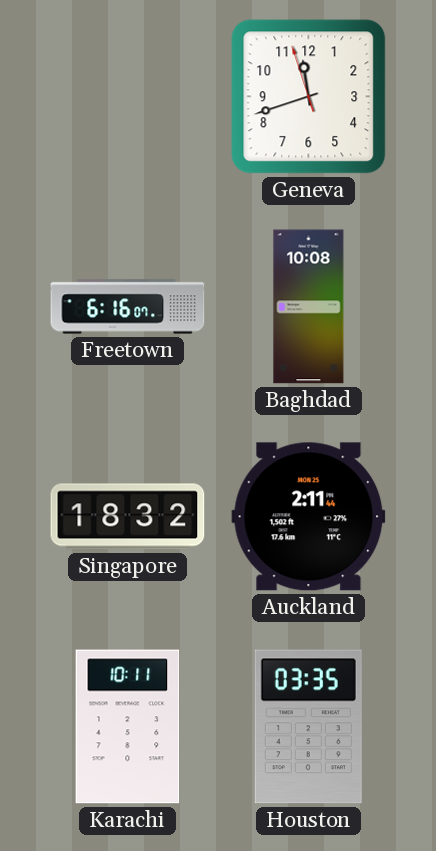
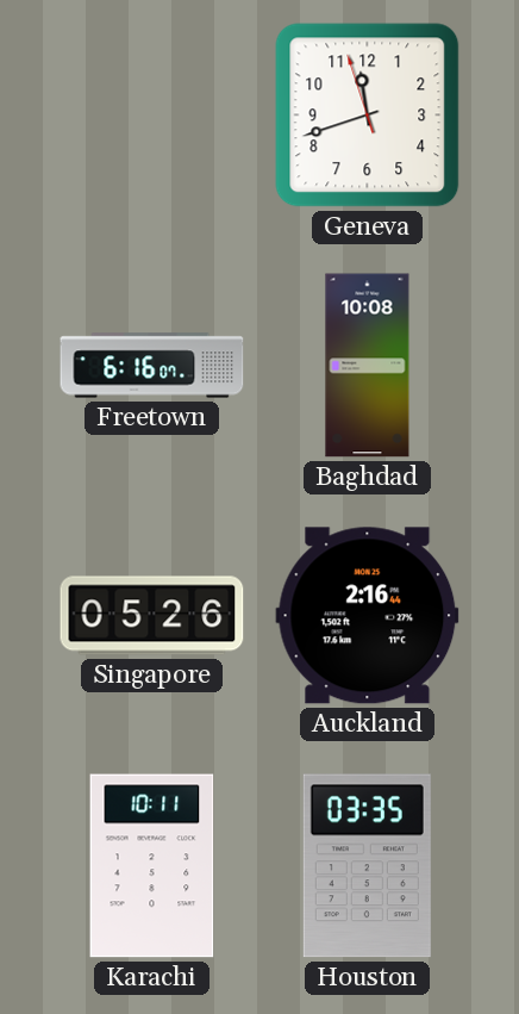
Singapore: 18:32 -> 05:26 (152, 616)
Auckland: 2:11 -> 2:16 (368, 616)
